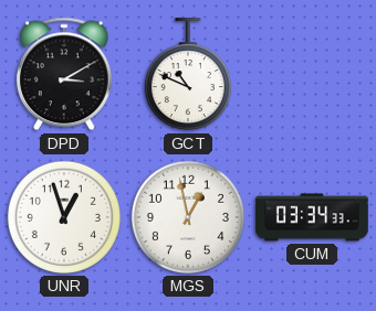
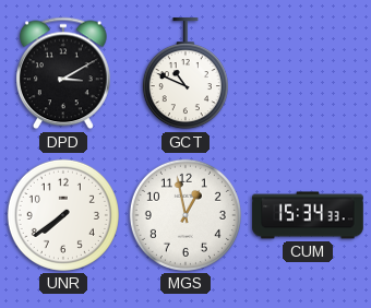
UNR: 12:57 -> 7:39 (63, 215)
CUM: 03:34 -> 15:34 (308, 215)
